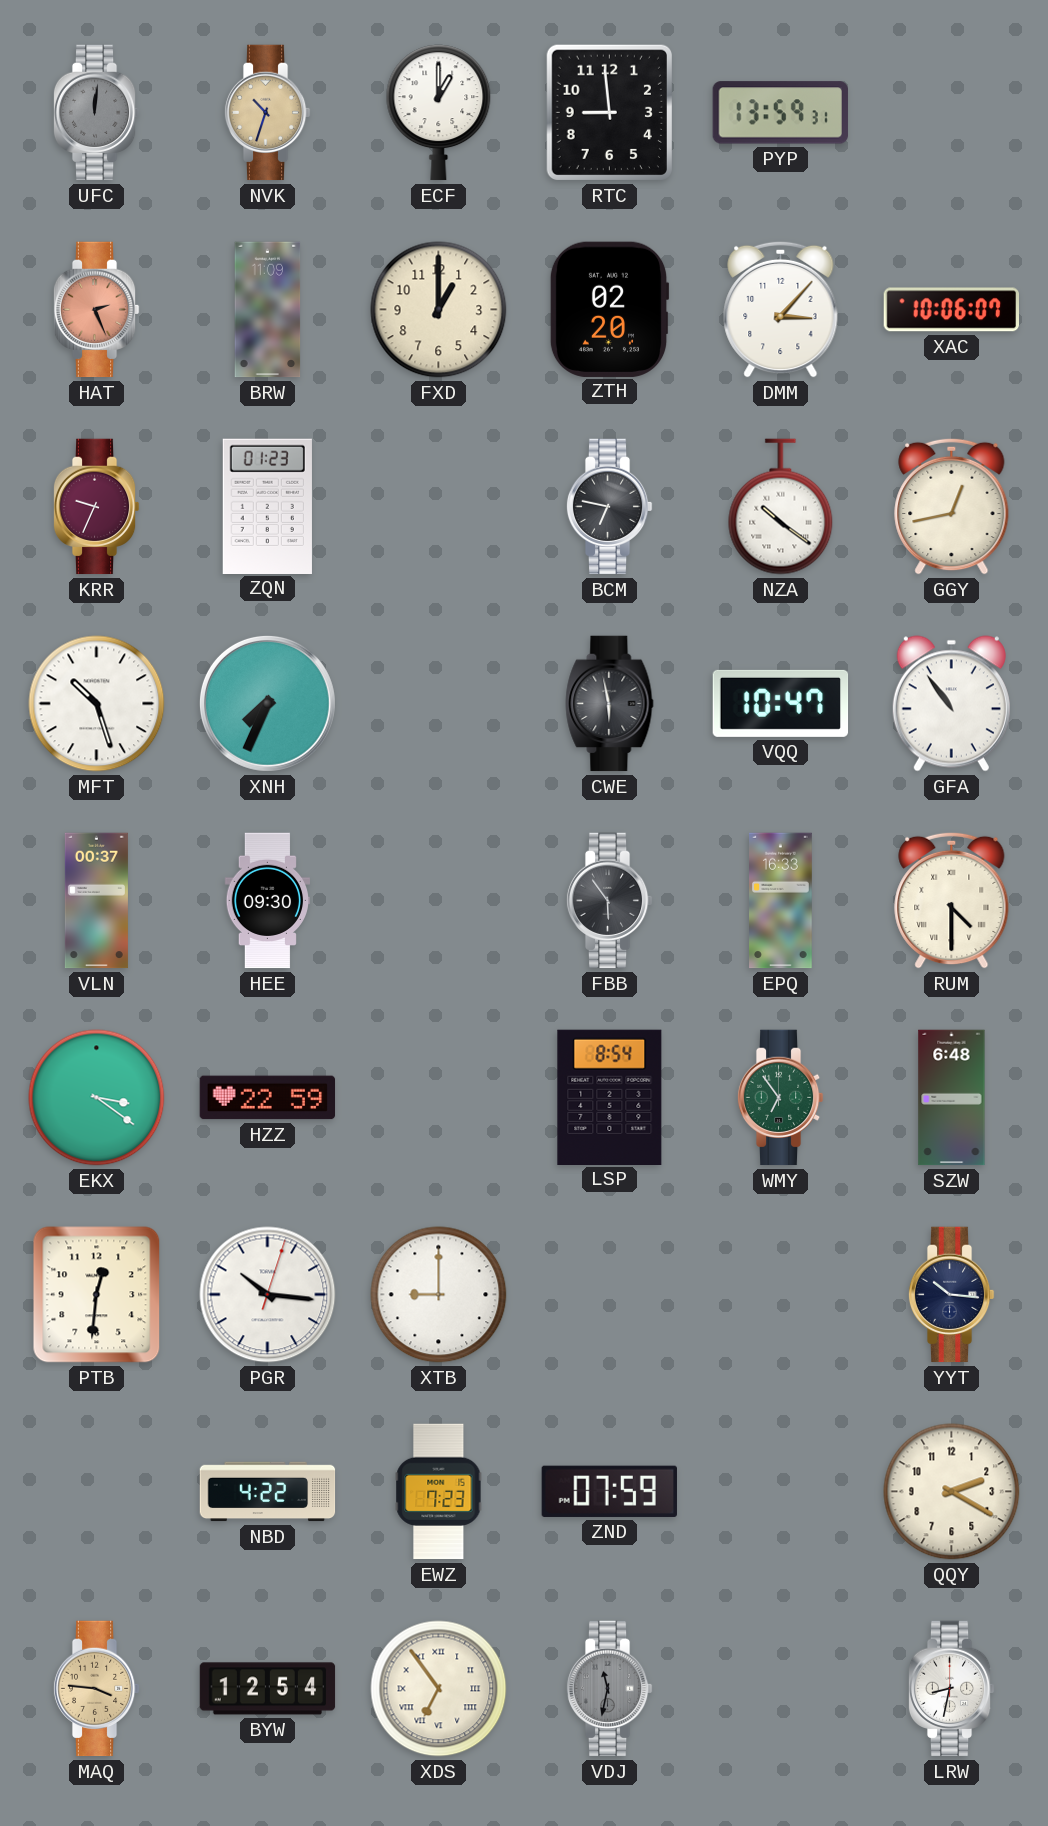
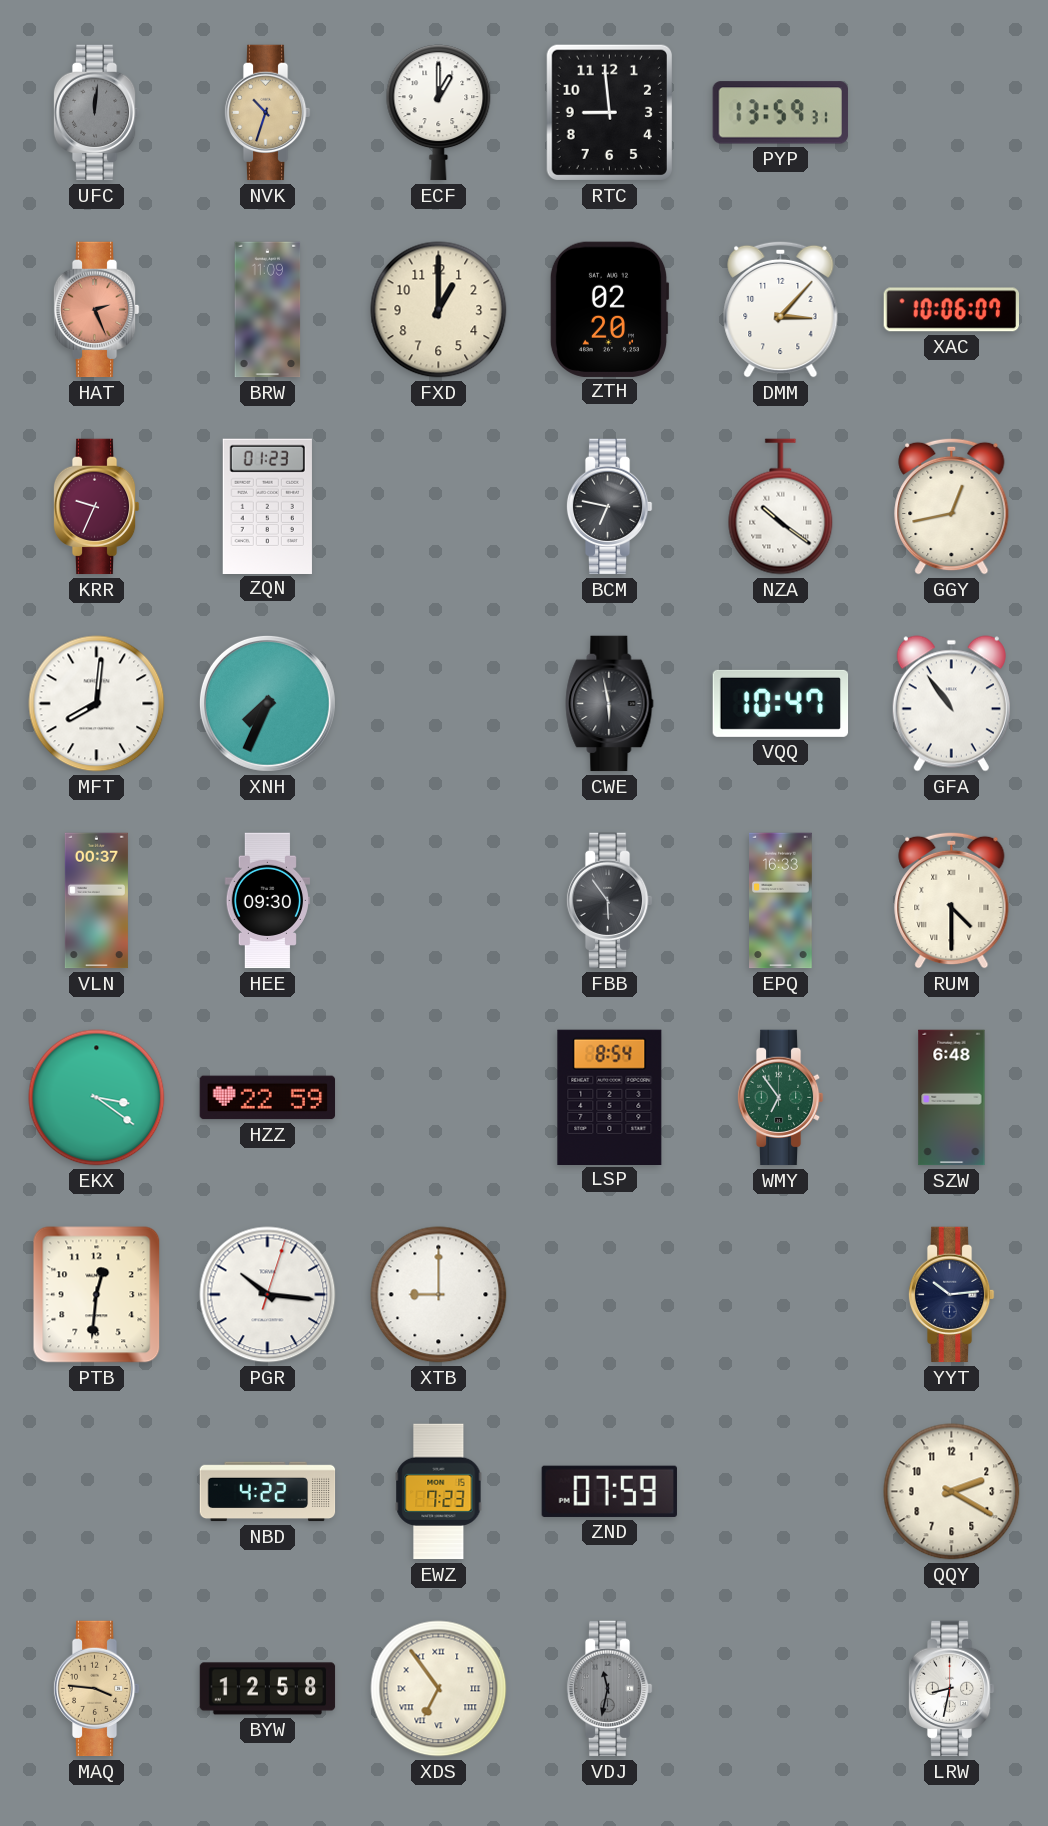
MFT: 10:27 -> 8:01 (97, 704)
YYT: 10:16 -> 10:14 (951, 1295)
BYW: 12:54 -> 12:58 (268, 1689)
